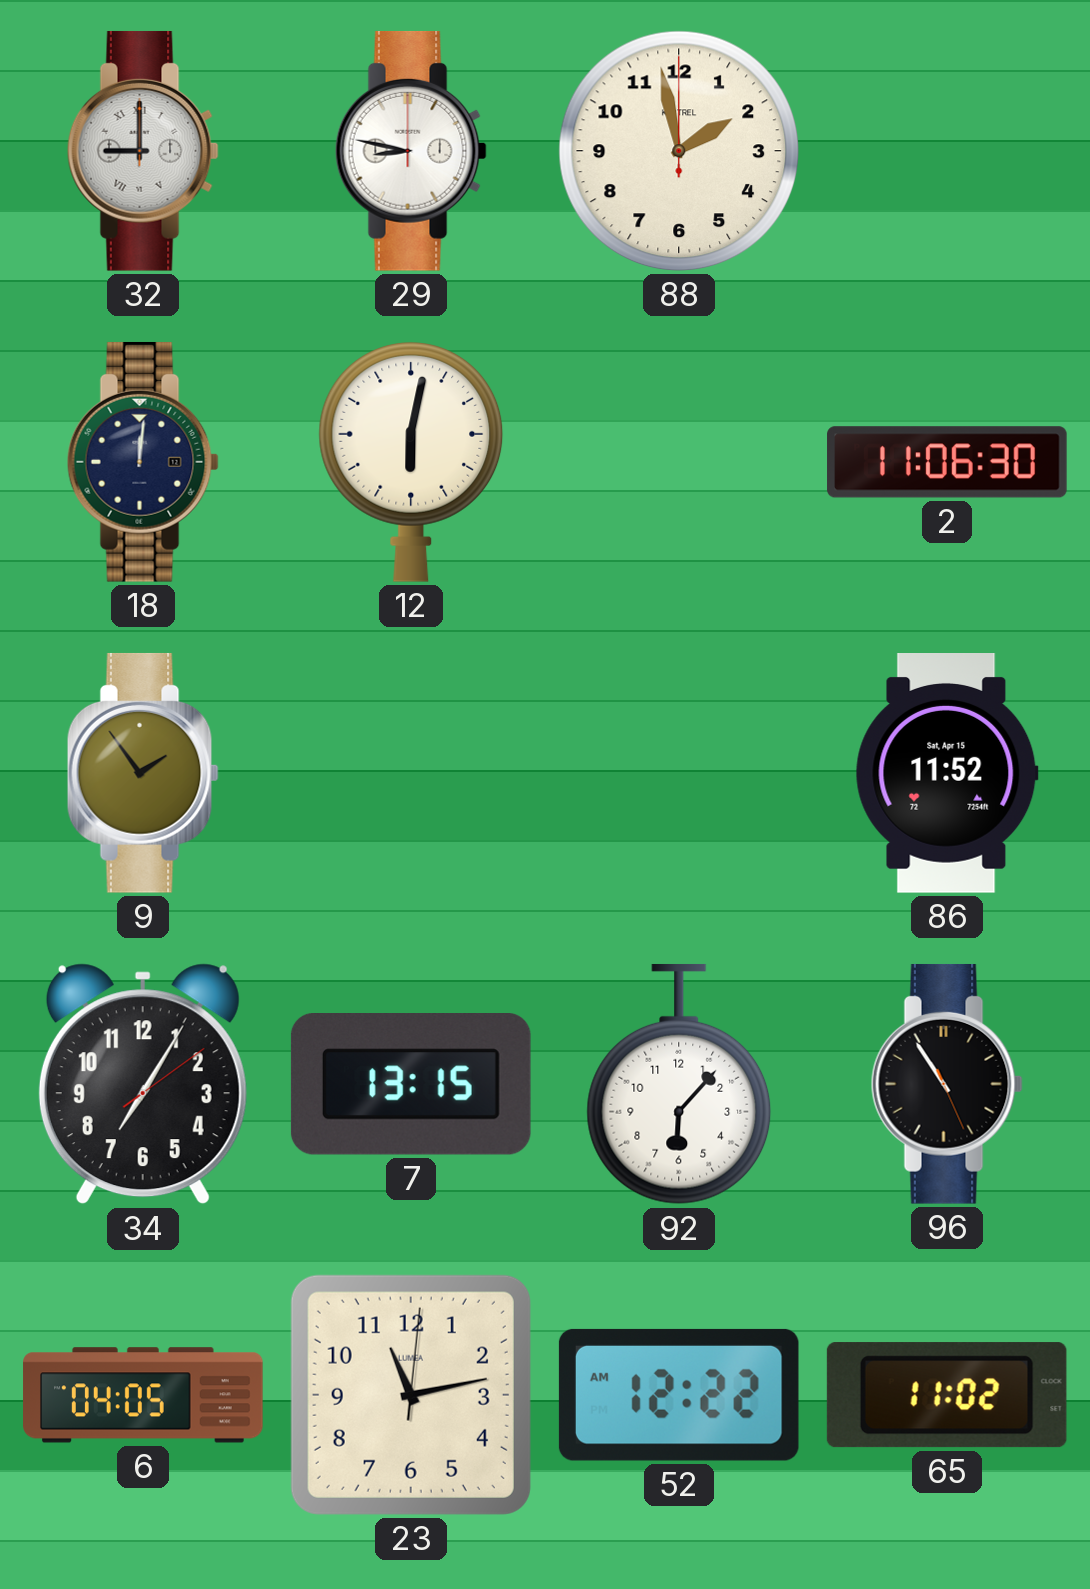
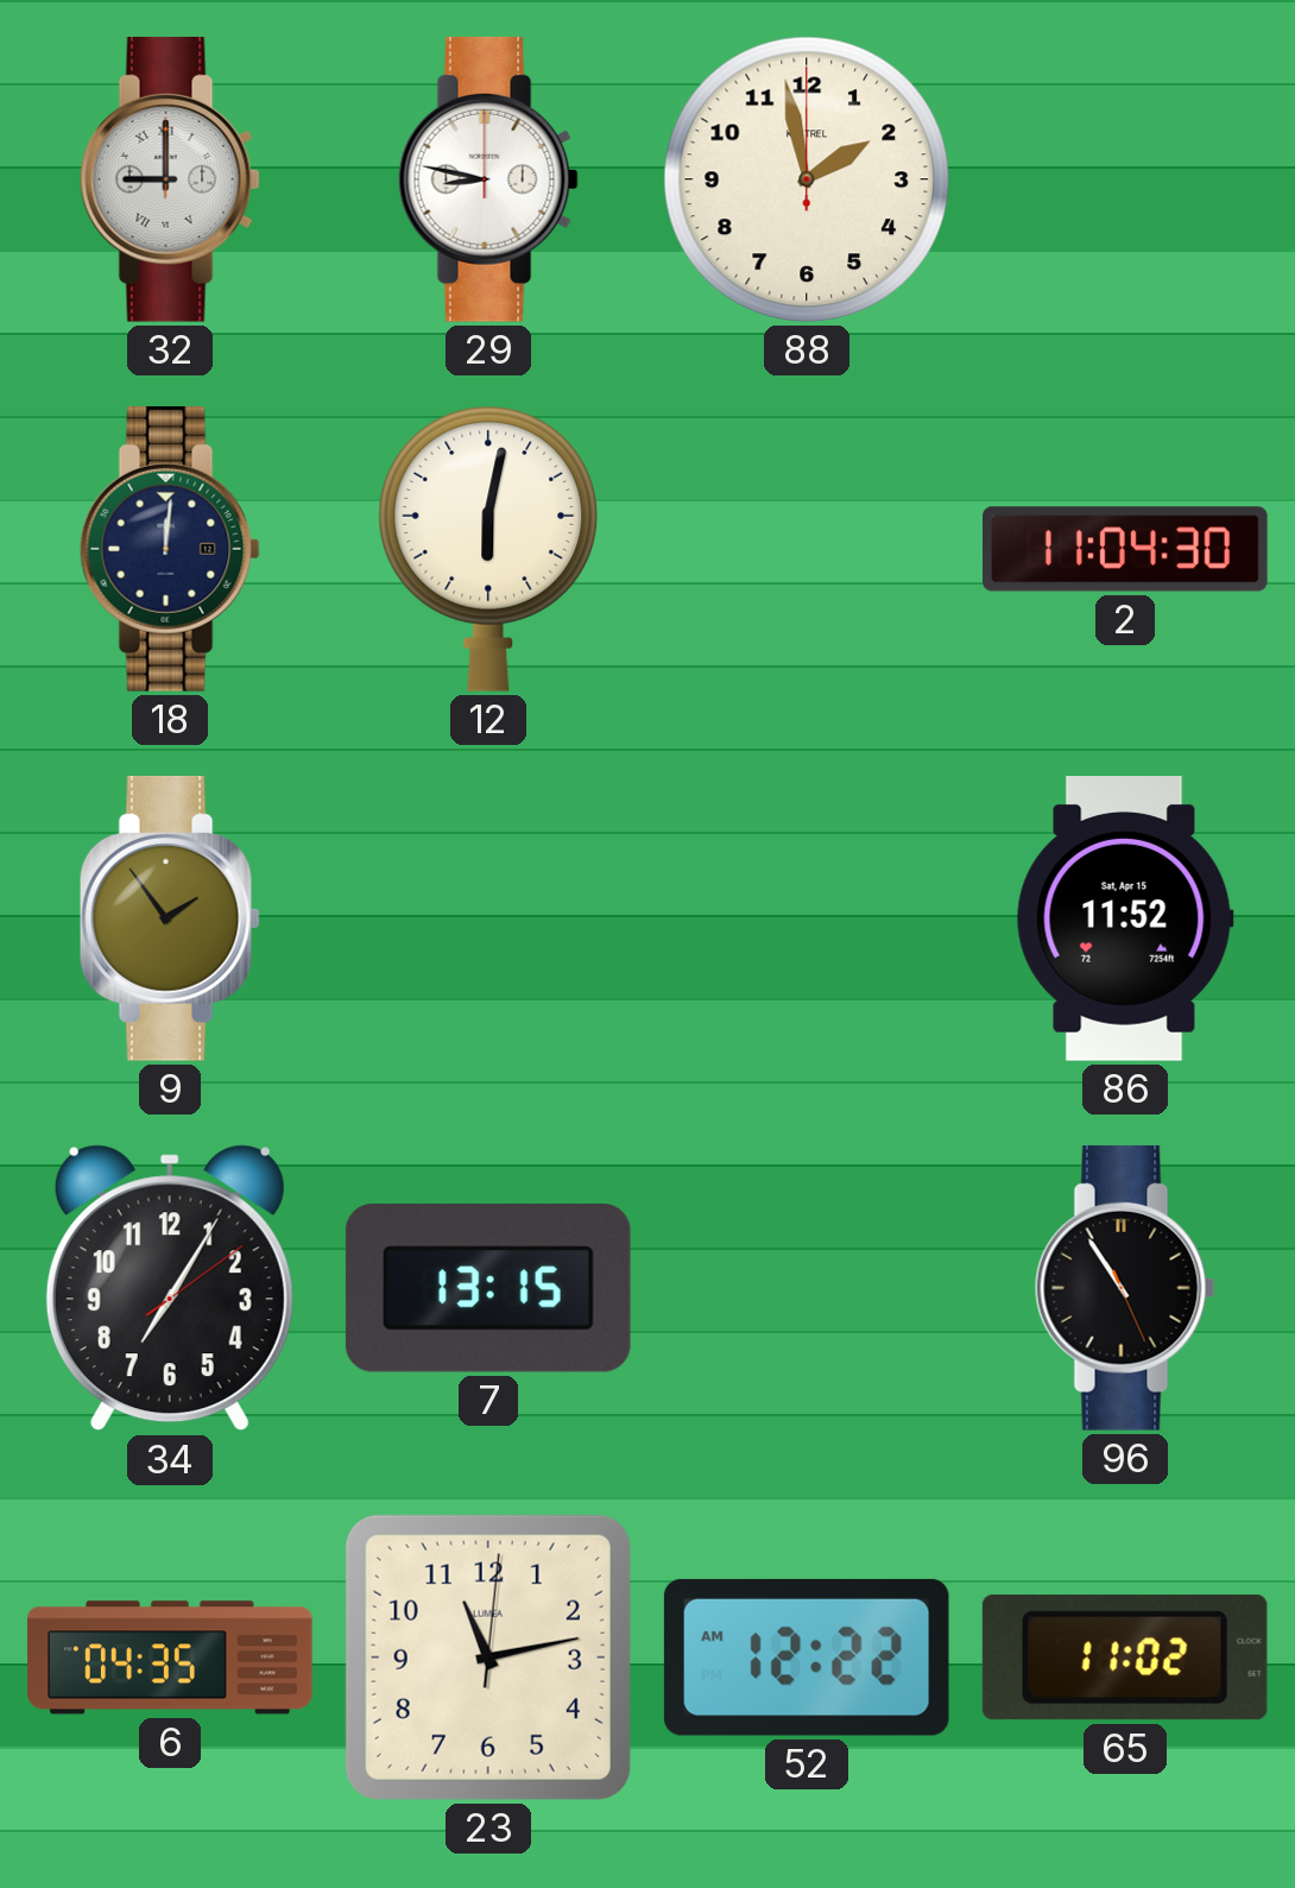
2: 11:06 -> 11:04 (1125, 549)
92: 6:07 -> none (679, 1084)
6: 04:05 -> 04:35 (170, 1657)
